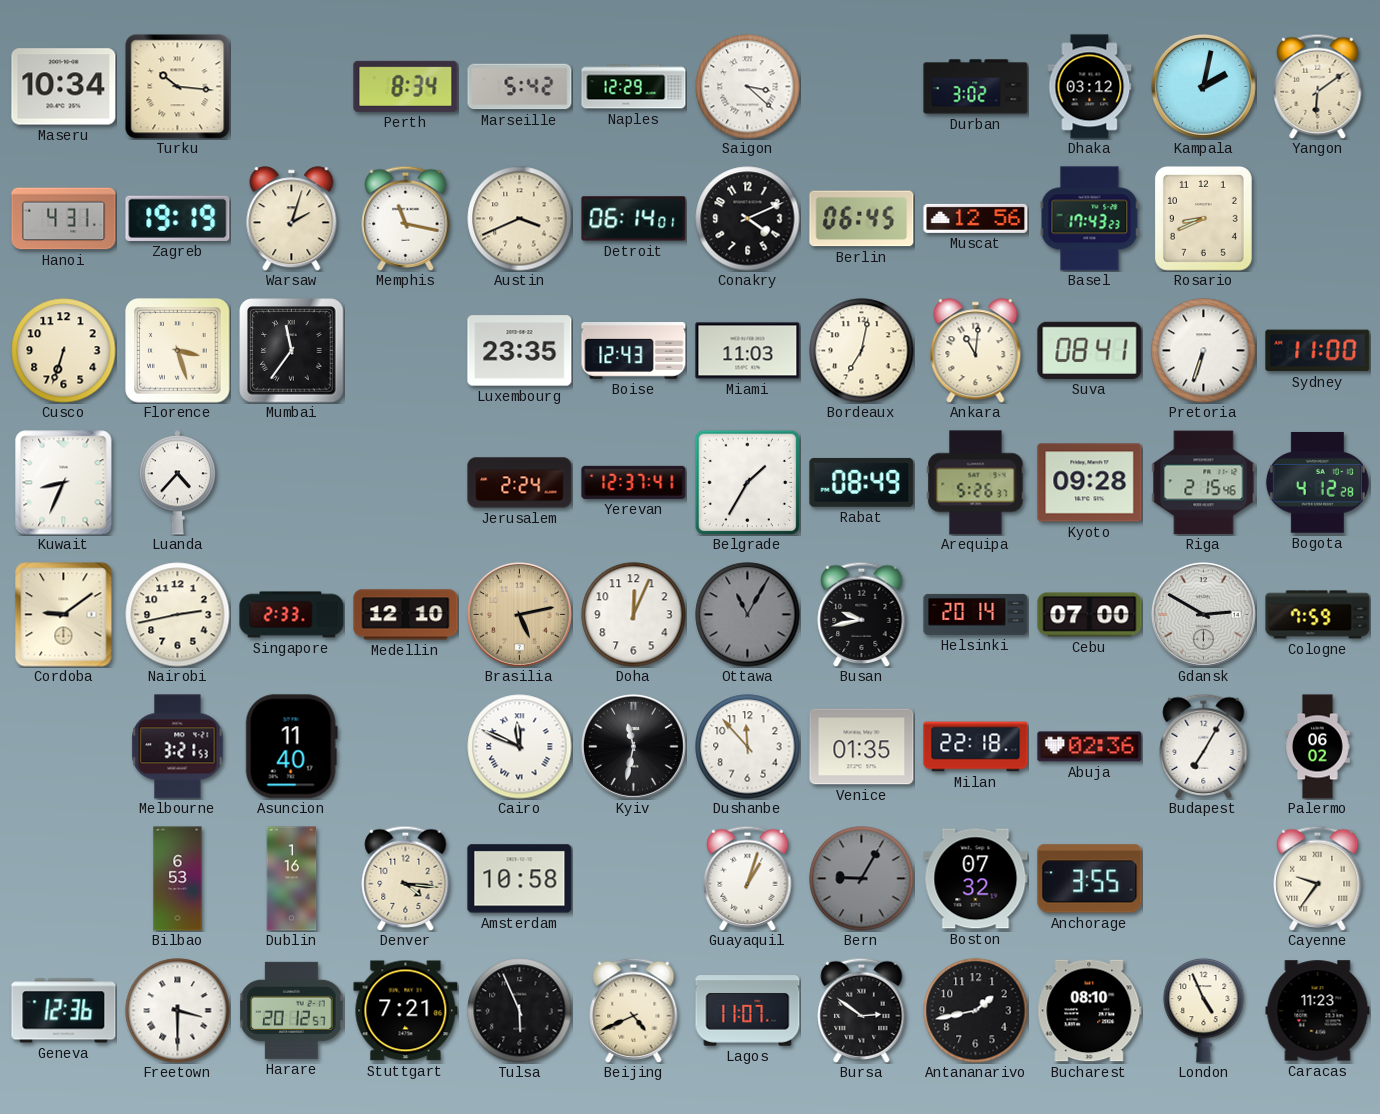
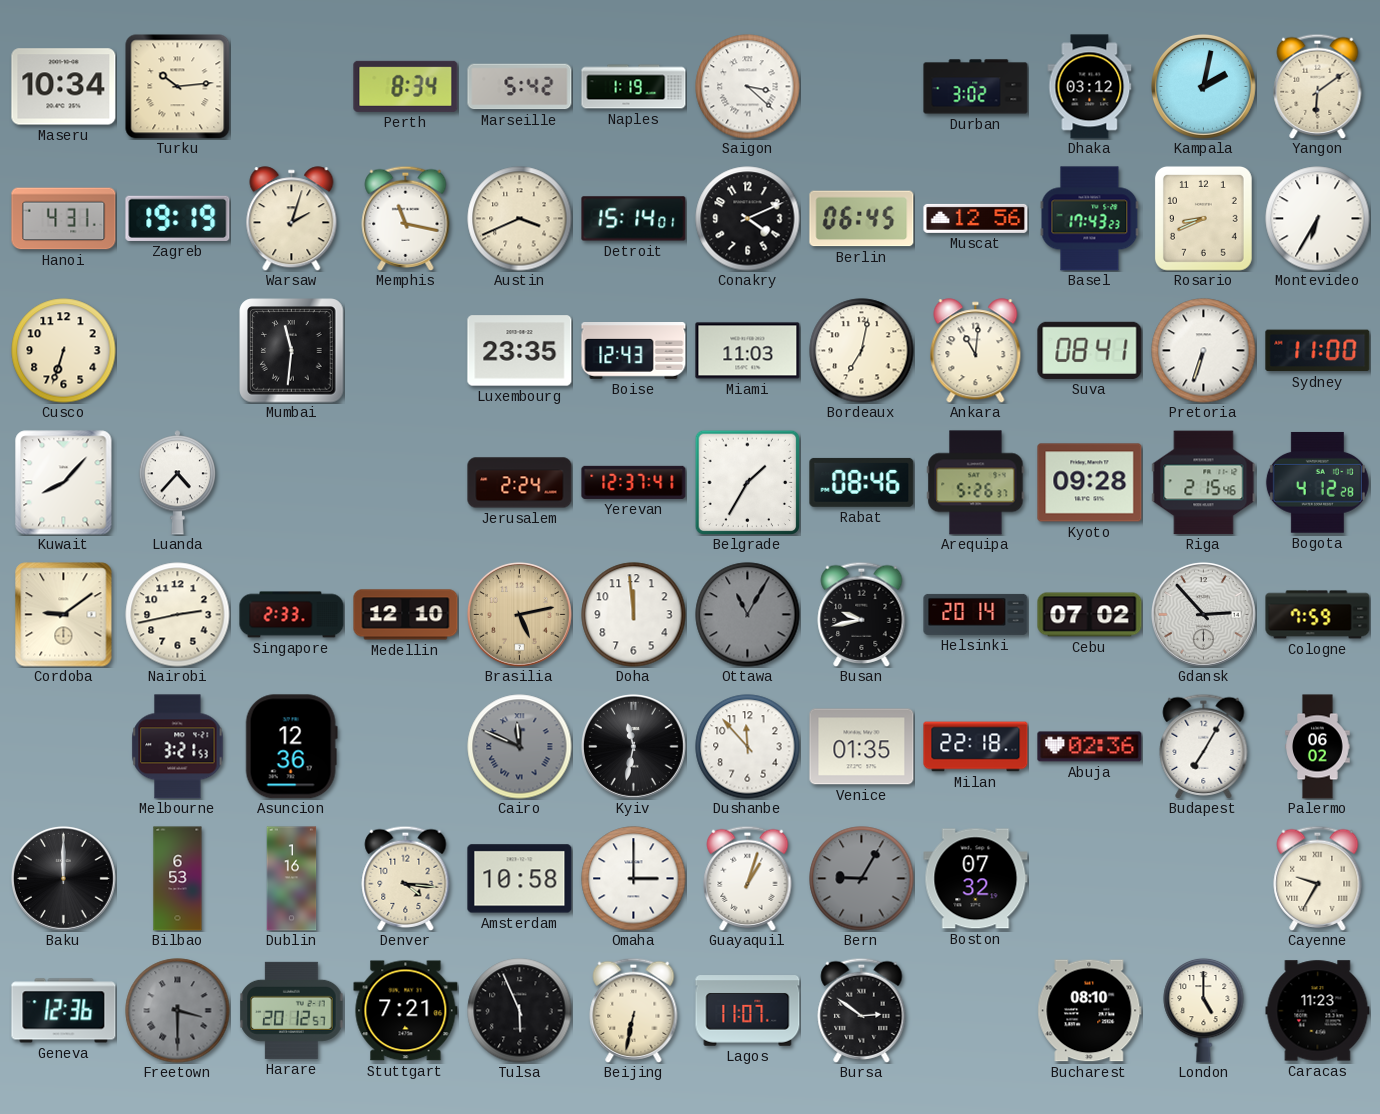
Turku: 10:16 -> 10:14 (177, 86)
Naples: 12:29 -> 1:19 (634, 87)
Detroit: 06:14 -> 15:14 (634, 219)
Montevideo: none -> 6:35 (1318, 219)
Florence: 3:27 -> none (178, 351)
Mumbai: 11:36 -> 11:31 (292, 351)
Kuwait: 8:34 -> 8:07 (64, 483)
Rabat: 08:49 -> 08:46 (862, 482)
Doha: 12:04 -> 11:59 (634, 615)
Cebu: 07:00 -> 07:02 (1090, 615)
Gdansk: 2:50 -> 2:53 (1203, 614)
Asuncion: 11:40 -> 12:36 (291, 747)
Cairo dial: white -> grey (520, 747)
Baku: none -> 12:00 (63, 878)
Omaha: none -> 3:00 (634, 879)
Anchorage: 3:55 -> none (1090, 879)
Cayenne: 9:36 -> 9:35 (1318, 878)
Freetown dial: white -> grey (178, 1011)
Beijing: 4:41 -> 6:32 (634, 1010)
Antananarivo: 1:43 -> none (976, 1011)
London: 4:56 -> 5:00 (1204, 1010)
